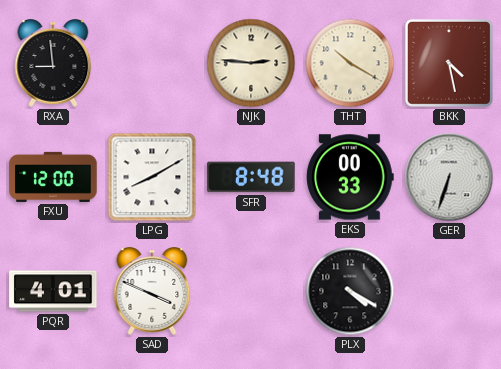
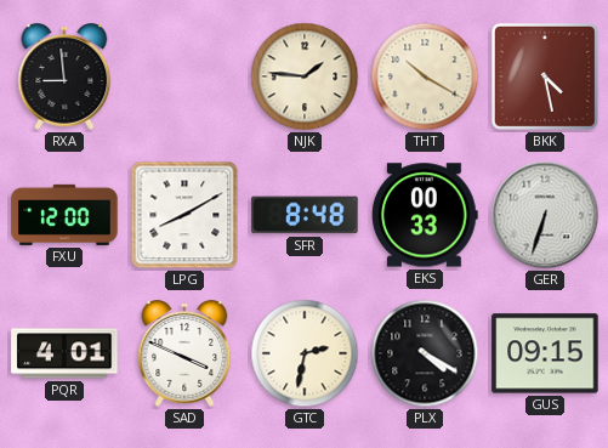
NJK: 2:46 -> 1:46 (305, 76)
GTC: none -> 2:32 (305, 353)
GUS: none -> 09:15 (545, 353)
